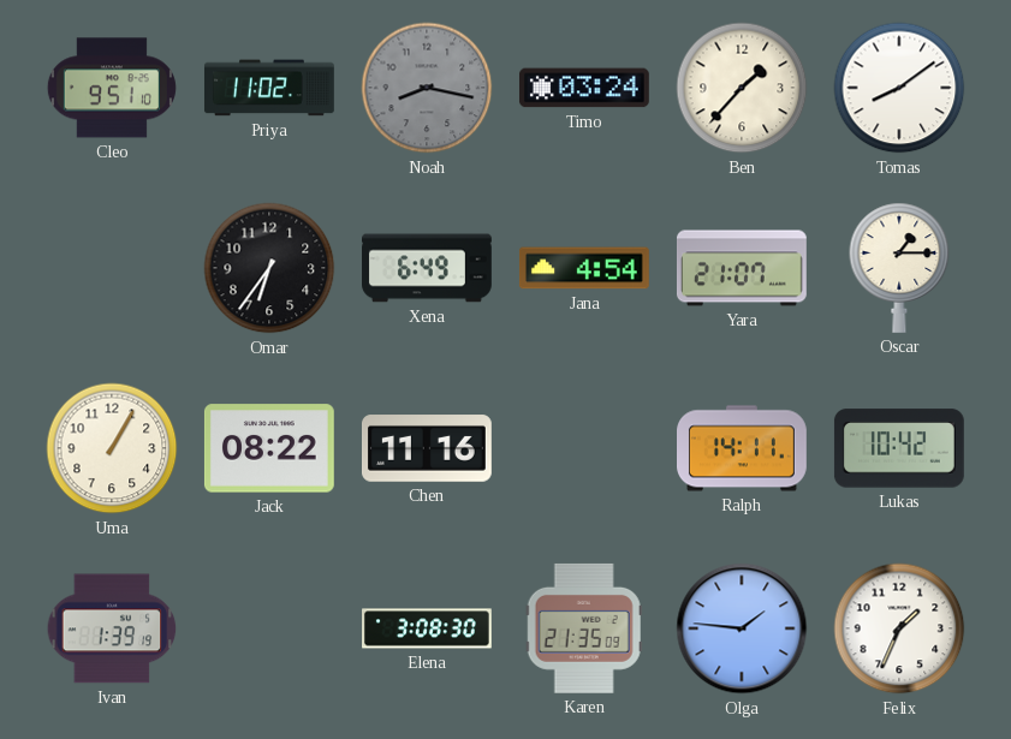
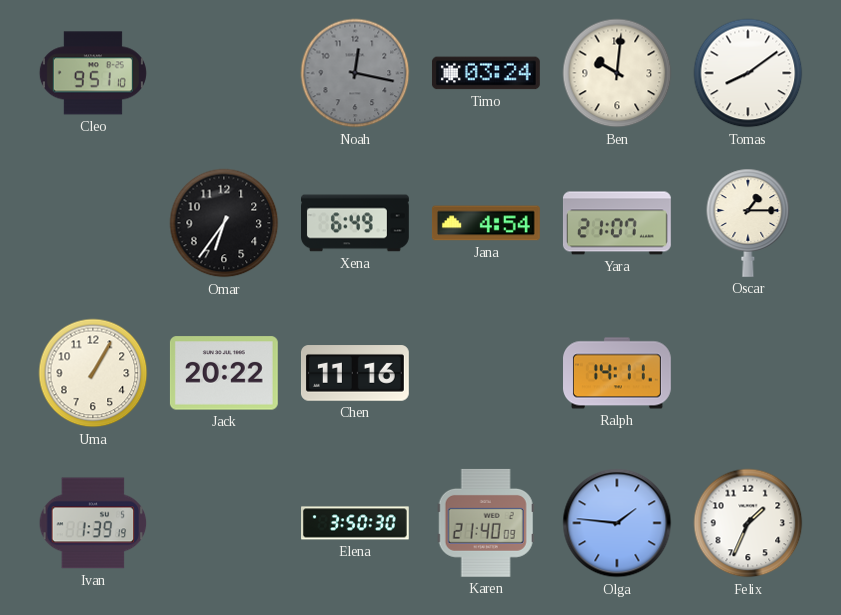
Priya: 11:02 -> none (269, 88)
Noah: 8:17 -> 12:17 (355, 73)
Ben: 1:37 -> 10:01 (617, 73)
Jack: 08:22 -> 20:22 (224, 373)
Lukas: 10:42 -> none (899, 448)
Elena: 3:08 -> 3:50 (356, 523)
Karen: 21:35 -> 21:40 (486, 523)
